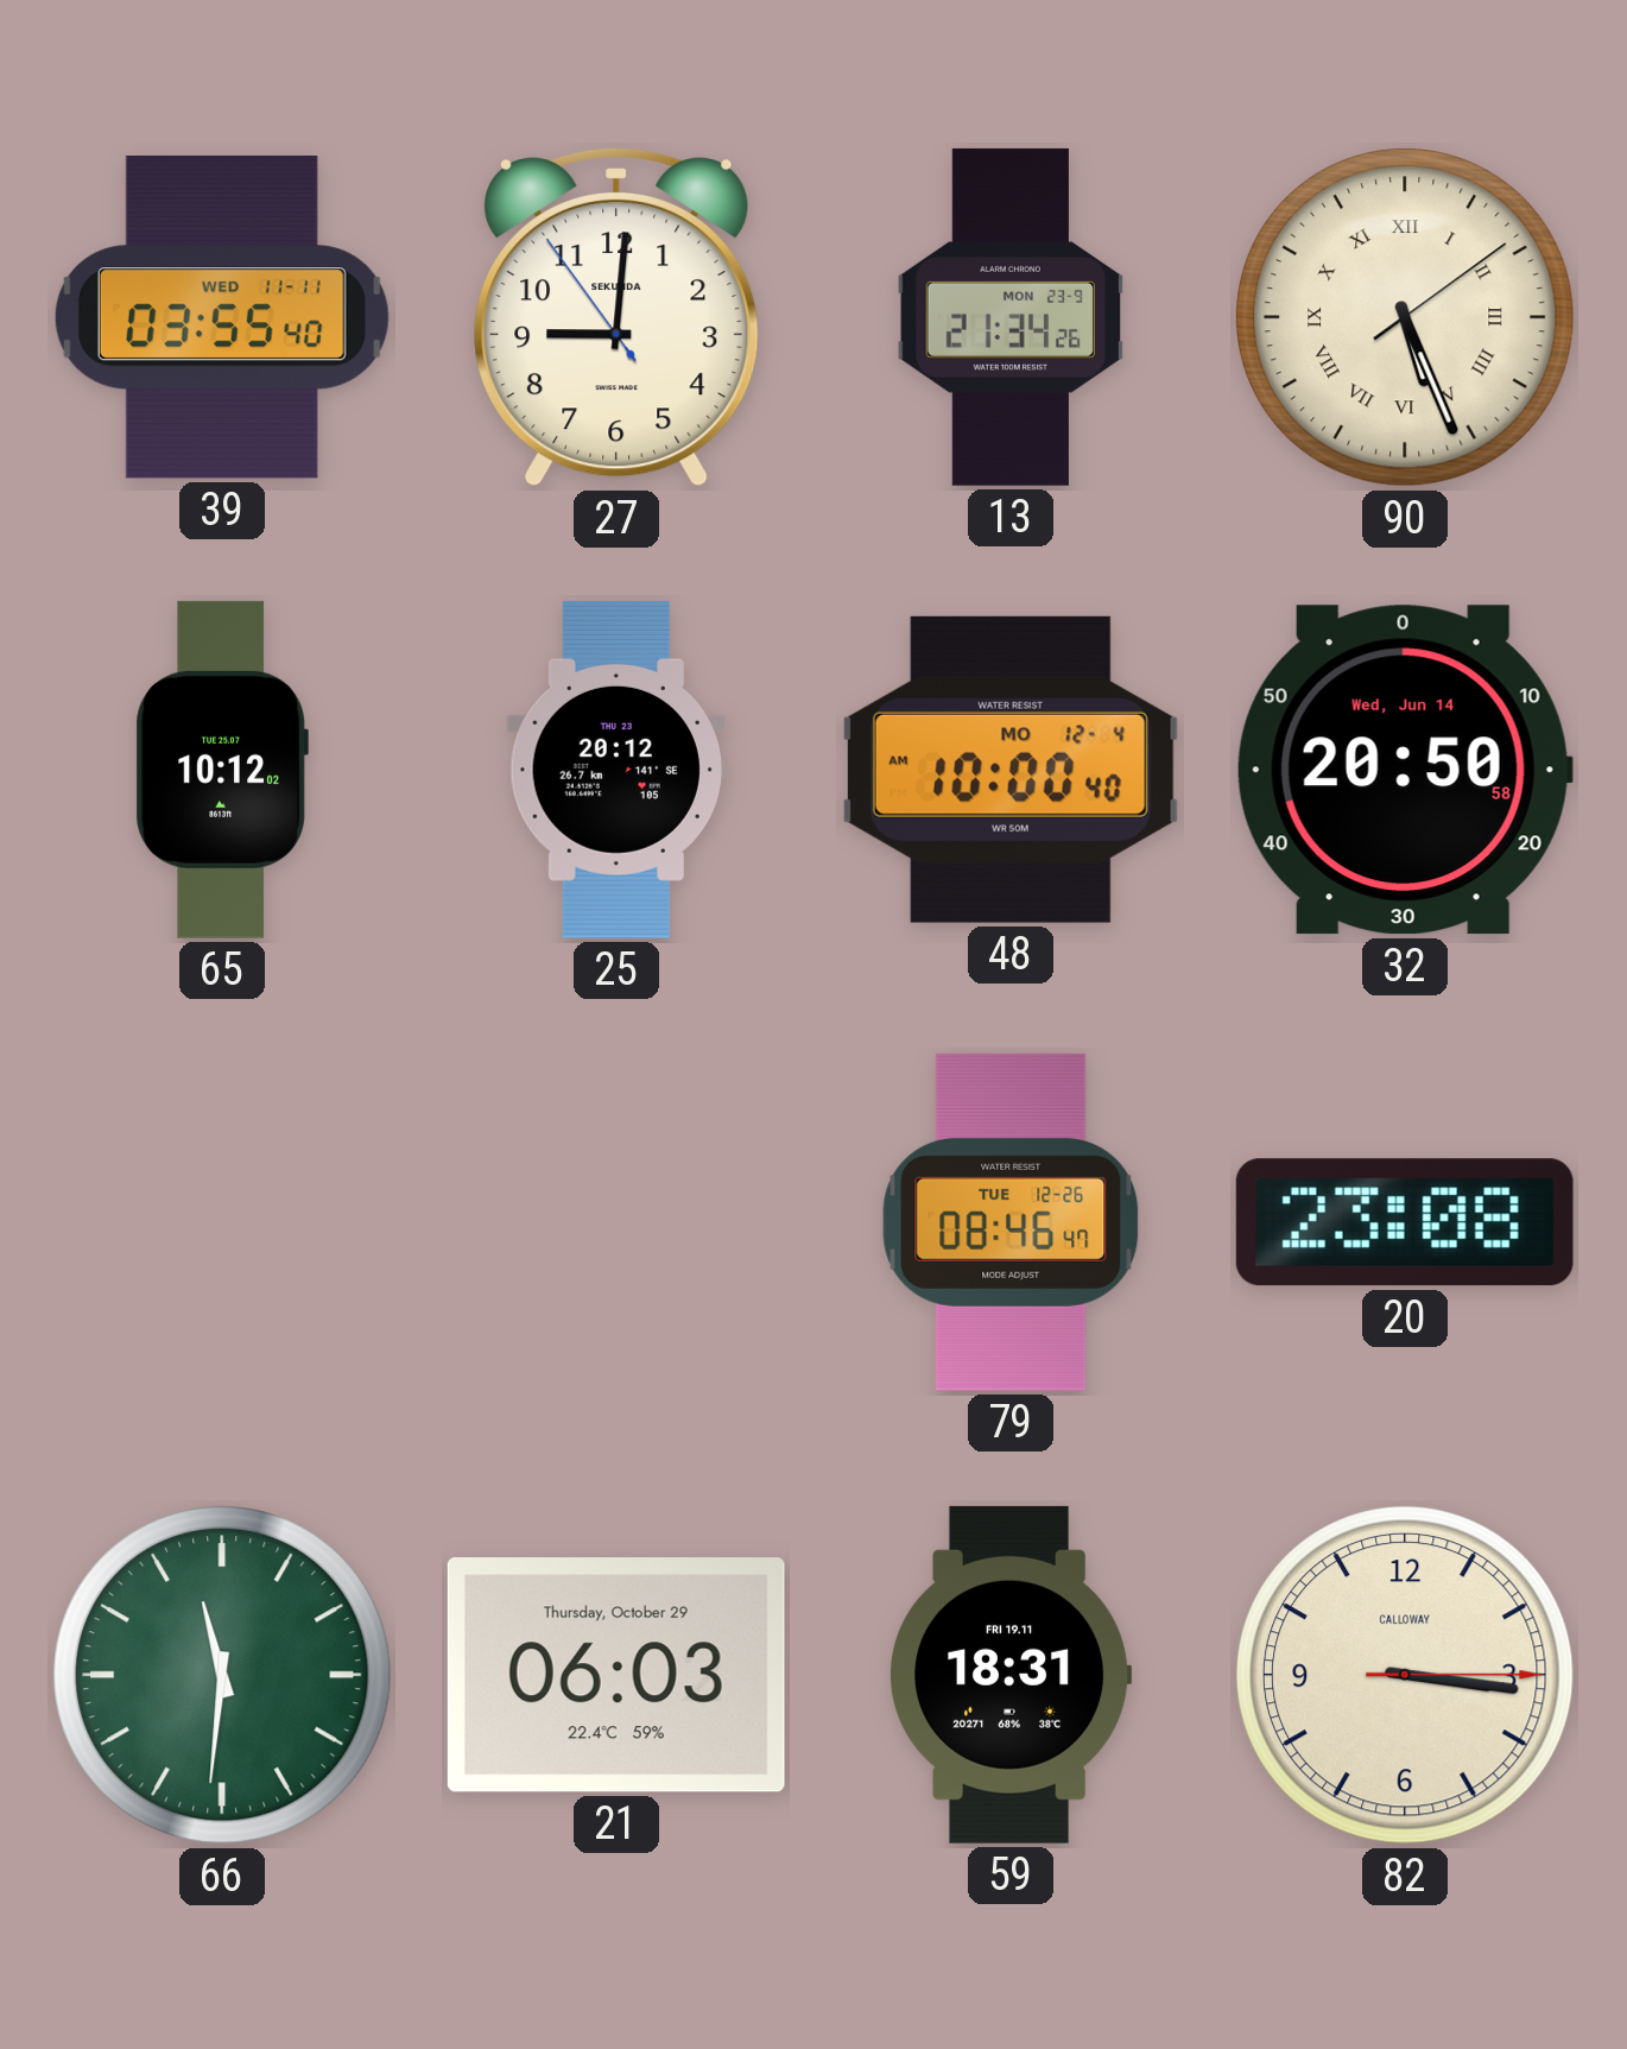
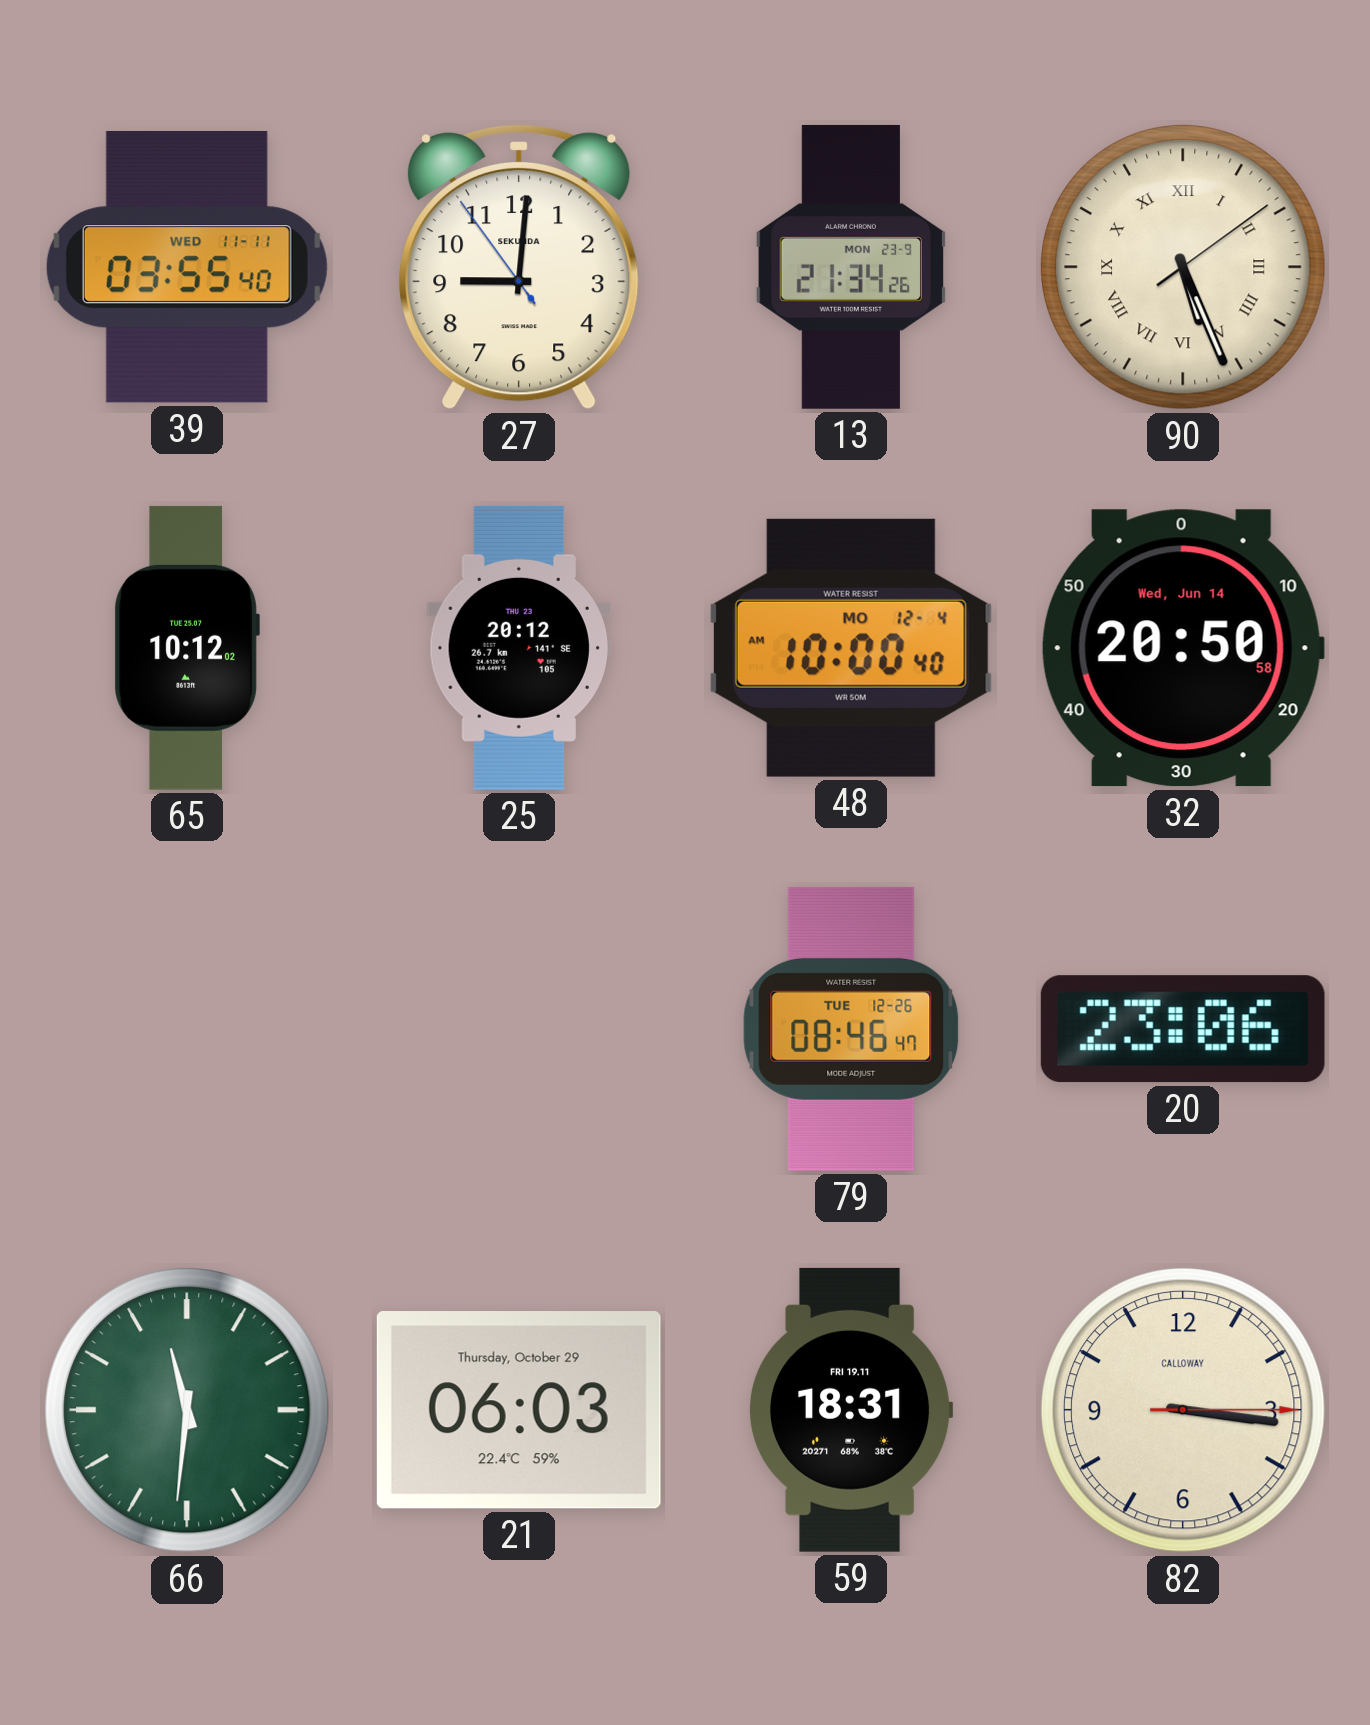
20: 23:08 -> 23:06 (1183, 1029)
